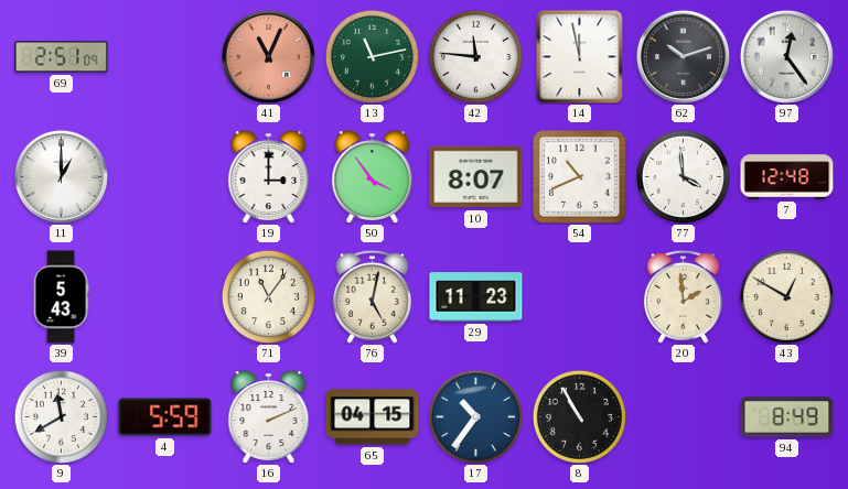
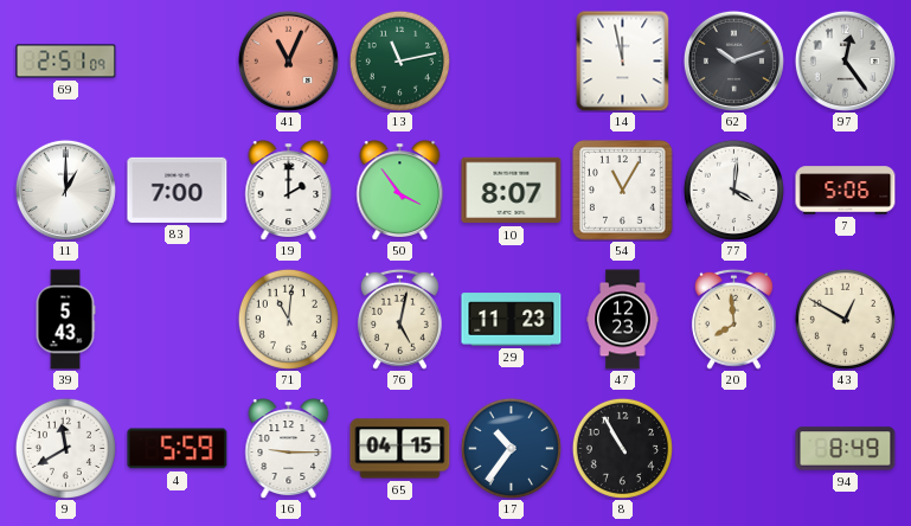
42: 11:46 -> none (475, 56)
83: none -> 7:00 (178, 190)
19: 3:00 -> 2:00 (289, 190)
54: 10:41 -> 11:05 (623, 191)
77: 3:59 -> 4:01 (733, 190)
7: 12:48 -> 5:06 (846, 191)
71: 11:06 -> 11:01 (288, 319)
47: none -> 12:23 (623, 320)
20: 1:59 -> 7:59 (733, 319)
16: 2:11 -> 9:15 (289, 448)
